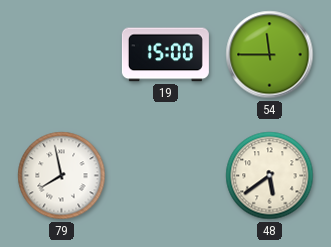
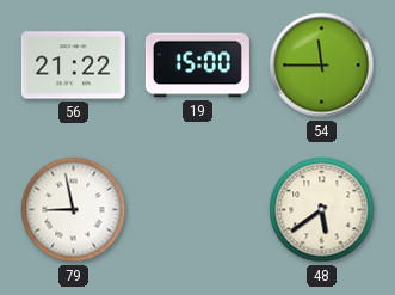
56: none -> 21:22 (73, 66)
79: 7:58 -> 8:58 (74, 210)
